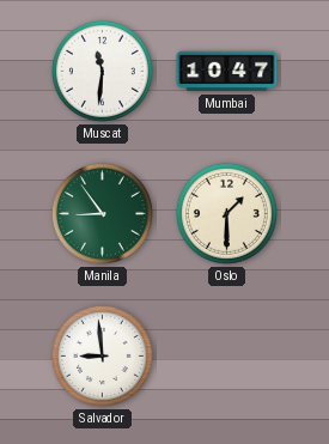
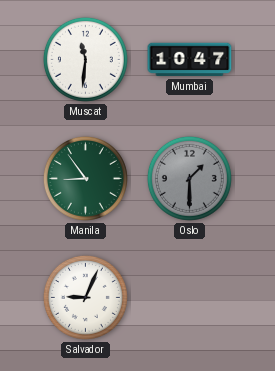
Oslo dial: cream -> grey (189, 178)
Salvador: 8:59 -> 9:04 (85, 297)
